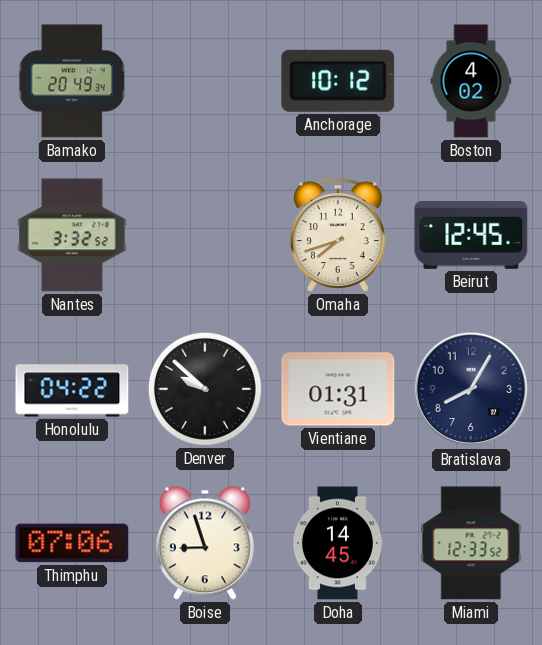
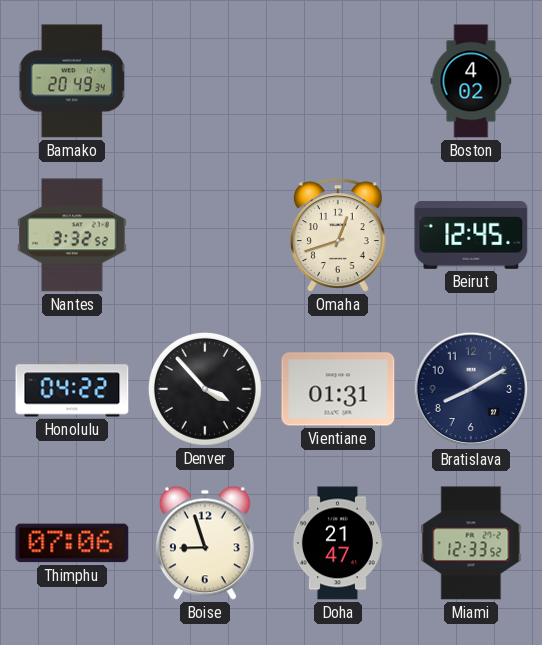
Anchorage: 10:12 -> none (338, 81)
Omaha: 7:42 -> 12:42 (338, 235)
Denver: 9:52 -> 3:53 (205, 389)
Bratislava: 8:05 -> 8:10 (471, 389)
Doha: 14:45 -> 21:47 (337, 543)
